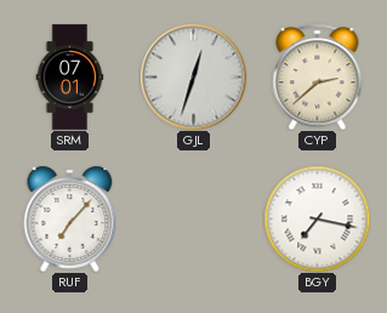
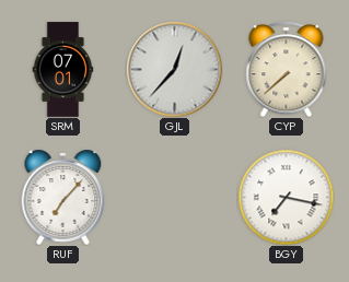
GJL: 12:33 -> 12:37 (174, 69)
CYP: 2:38 -> 7:38 (287, 69)
